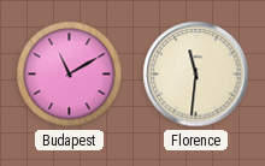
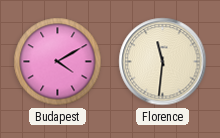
Budapest: 11:10 -> 4:10 (58, 62)
